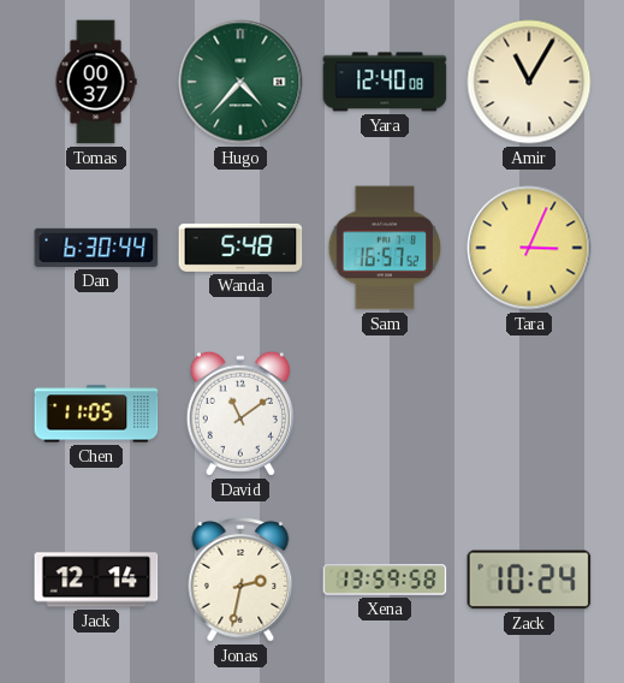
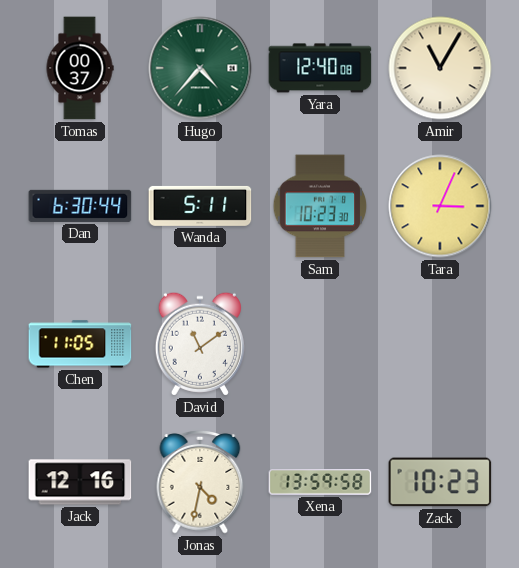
Wanda: 5:48 -> 5:11 (200, 206)
Sam: 16:57 -> 10:23 (320, 206)
Jack: 12:14 -> 12:16 (80, 482)
Jonas: 2:32 -> 4:32 (200, 483)
Zack: 10:24 -> 10:23 (440, 482)
